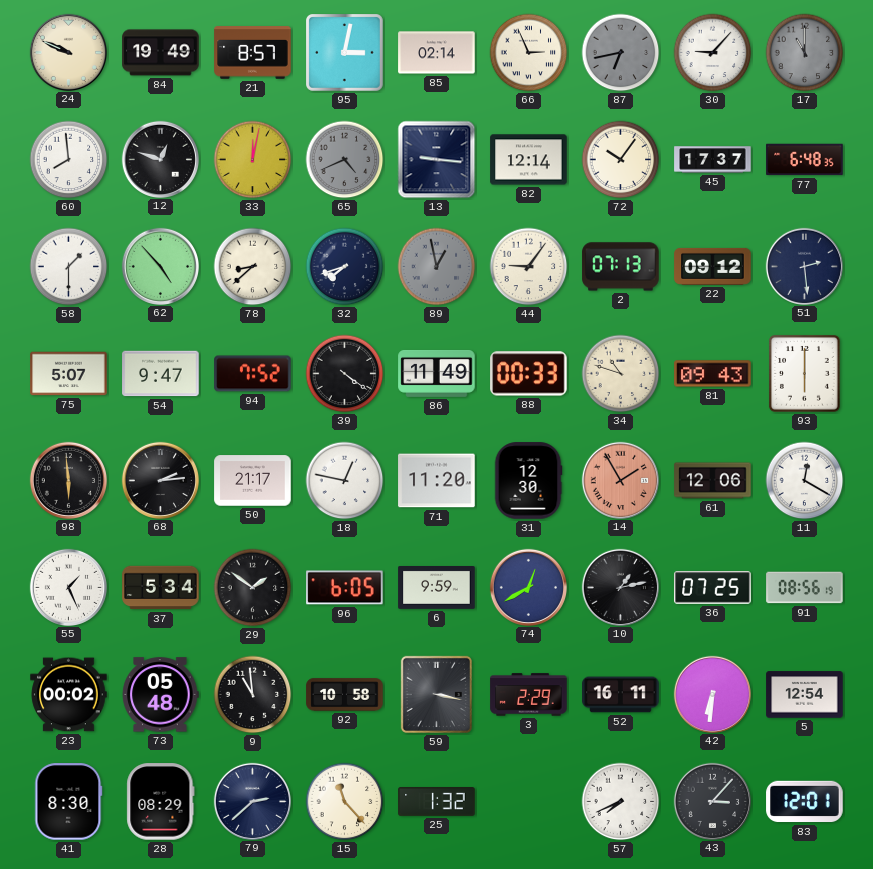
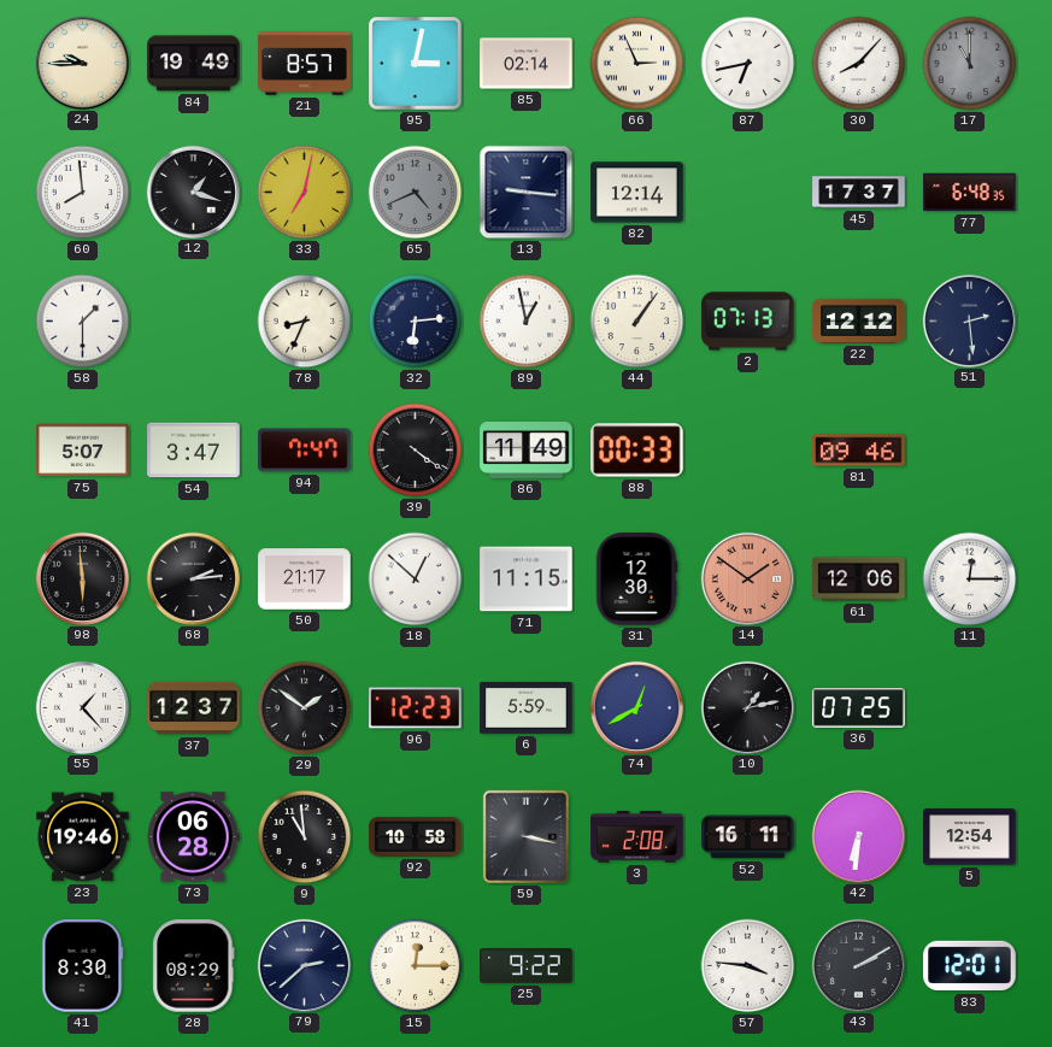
24: 9:49 -> 9:45 (82, 63)
87 dial: grey -> white (748, 64)
30: 9:07 -> 8:07 (859, 64)
12: 12:48 -> 1:18 (193, 192)
33: 12:02 -> 7:02 (305, 193)
72: 10:06 -> none (621, 160)
62: 4:53 -> none (160, 266)
78: 8:38 -> 8:34 (305, 322)
32: 7:42 -> 6:14 (416, 322)
89 dial: grey -> white (527, 322)
44: 9:06 -> 1:06 (637, 322)
22: 09:12 -> 12:12 (859, 320)
54: 9:47 -> 3:47 (194, 451)
94: 7:52 -> 7:47 (305, 451)
34: 10:48 -> none (621, 374)
81: 09:43 -> 09:46 (859, 451)
93: 6:00 -> none (804, 374)
18: 12:47 -> 12:52 (416, 580)
71: 11:20 -> 11:15 (527, 580)
14: 1:55 -> 1:51 (747, 578)
11: 12:20 -> 12:15 (970, 580)
55: 1:26 -> 1:23 (82, 707)
37: 5:34 -> 12:37 (194, 708)
96: 6:05 -> 12:23 (416, 708)
6: 9:59 -> 5:59 (527, 708)
91: 08:56 -> none (805, 588)
23: 00:02 -> 19:46 (83, 837)
73: 05:48 -> 06:28 (193, 837)
3: 2:29 -> 2:08 (637, 837)
15: 11:23 -> 12:15 (416, 966)
25: 1:32 -> 9:22 (527, 966)
57: 7:41 -> 3:46 (748, 966)
43: 3:07 -> 2:10 (858, 965)
